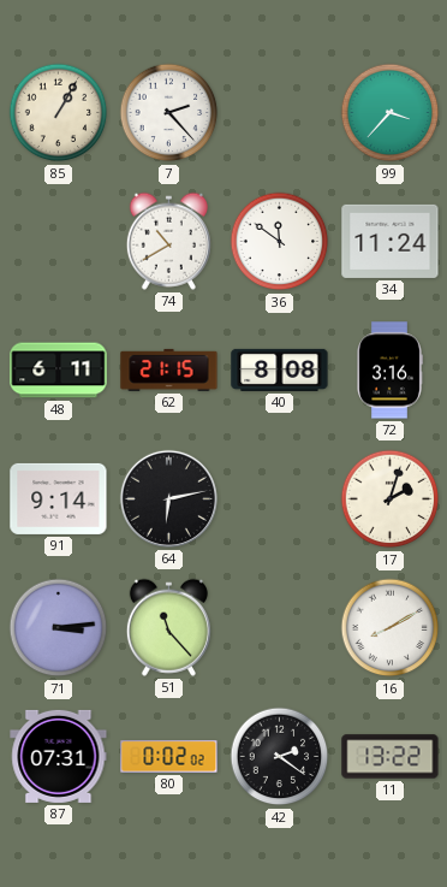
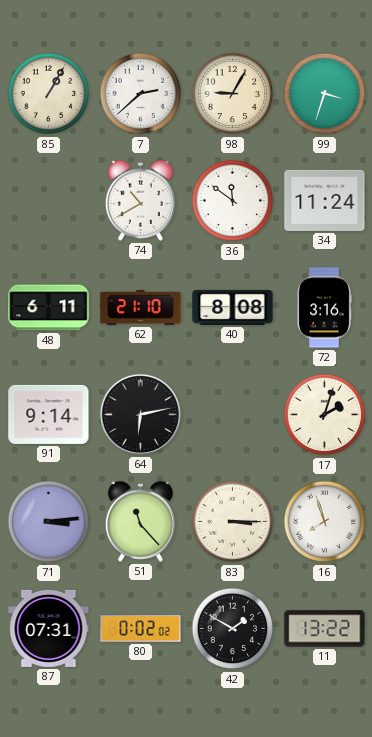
7: 2:23 -> 2:38 (141, 94)
98: none -> 9:05 (233, 94)
99: 3:37 -> 3:33 (325, 94)
62: 21:15 -> 21:10 (141, 307)
83: none -> 3:15 (233, 522)
16: 8:10 -> 7:57 (325, 522)
42: 2:21 -> 1:50 (233, 629)
